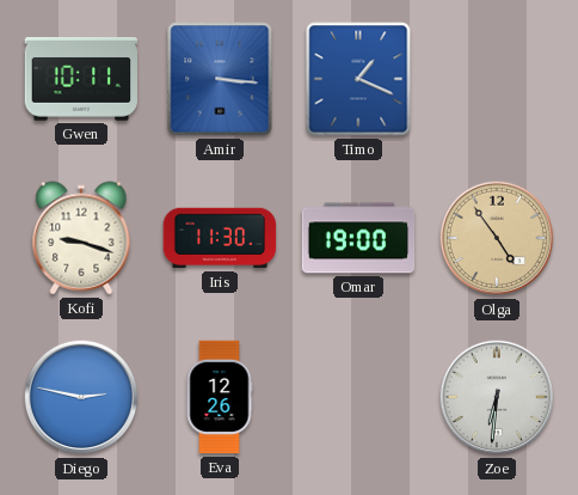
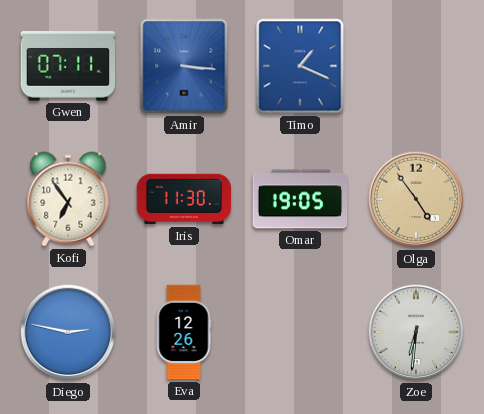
Gwen: 10:11 -> 07:11 (68, 66)
Kofi: 9:18 -> 6:54 (68, 199)
Omar: 19:00 -> 19:05 (300, 199)
